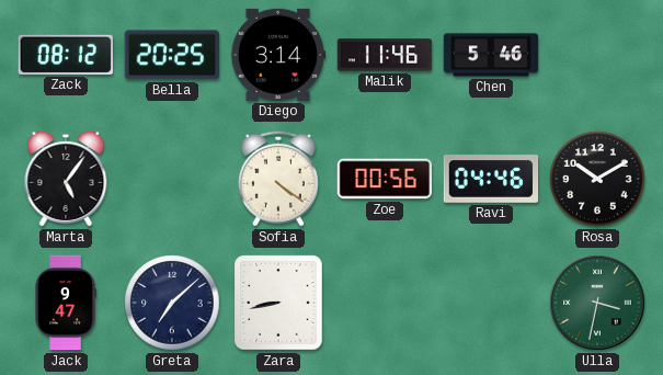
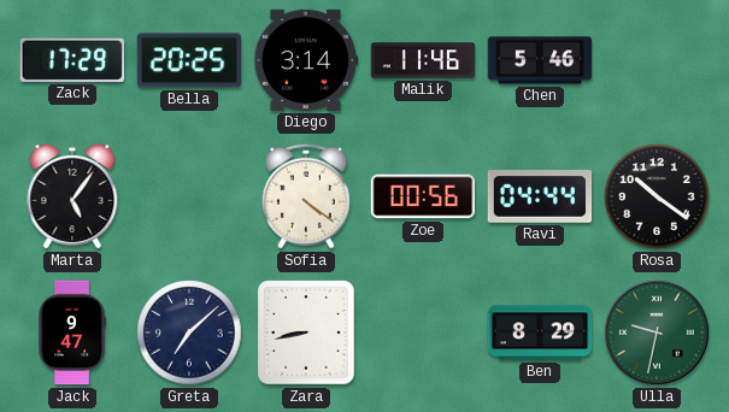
Zack: 08:12 -> 17:29 (71, 60)
Ravi: 04:46 -> 04:44 (540, 196)
Rosa: 10:10 -> 10:21 (657, 196)
Ben: none -> 8:29 (540, 332)
Ulla: 3:32 -> 9:32 (657, 332)
